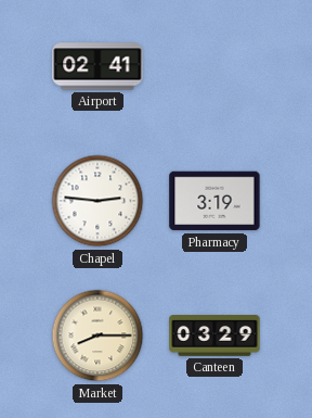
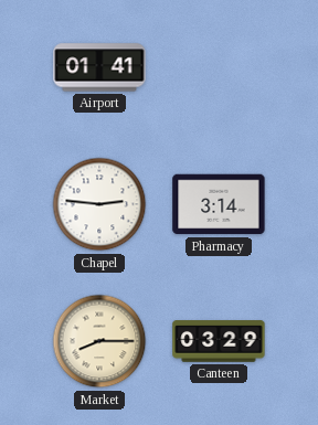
Airport: 02:41 -> 01:41 (99, 67)
Pharmacy: 3:19 -> 3:14 (219, 204)
